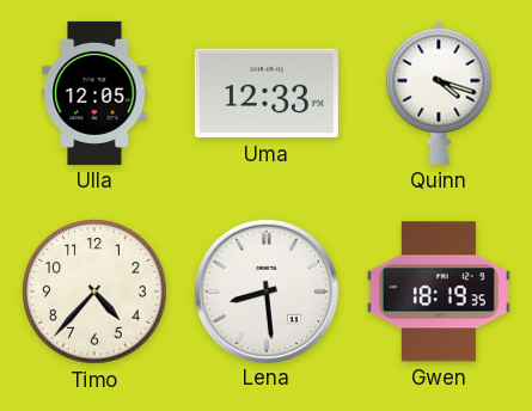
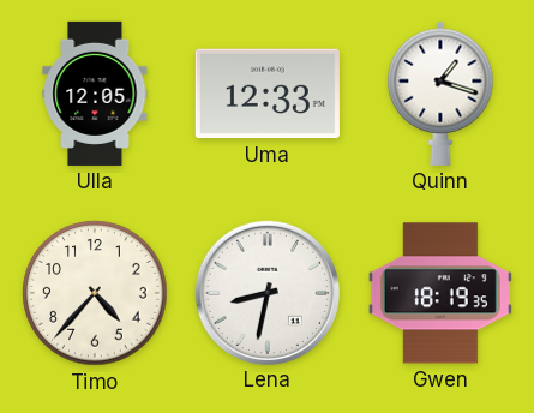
Quinn: 4:18 -> 1:18 (440, 94)
Lena: 8:29 -> 8:32 (266, 292)
